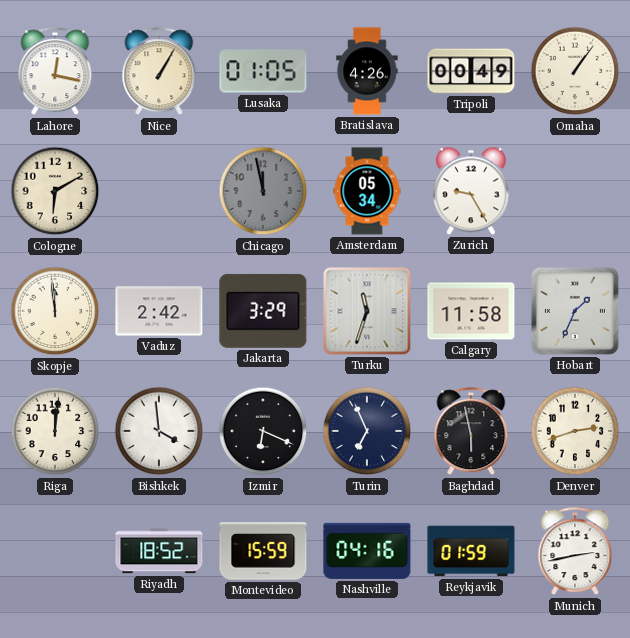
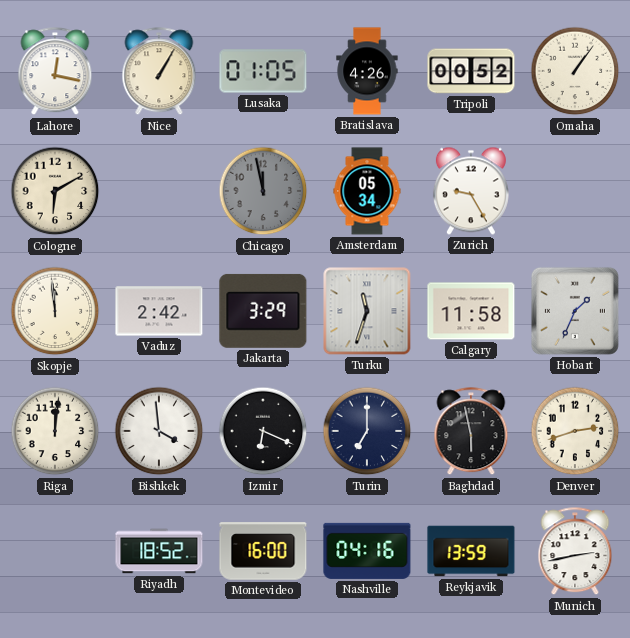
Tripoli: 00:49 -> 00:52 (471, 71)
Turin: 6:56 -> 7:00 (367, 431)
Montevideo: 15:59 -> 16:00 (263, 551)
Reykjavik: 01:59 -> 13:59 (471, 551)
